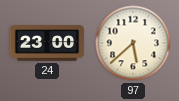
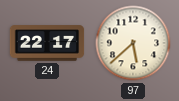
24: 23:00 -> 22:17 (47, 43)
